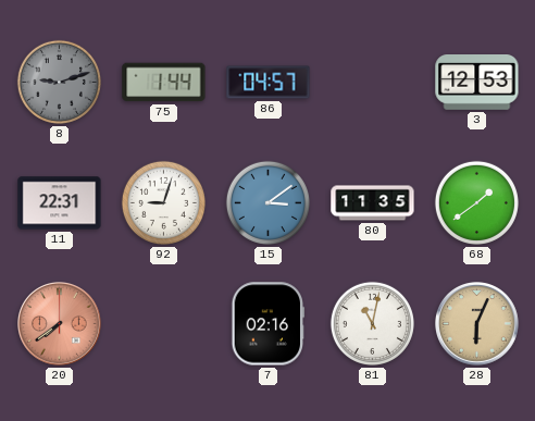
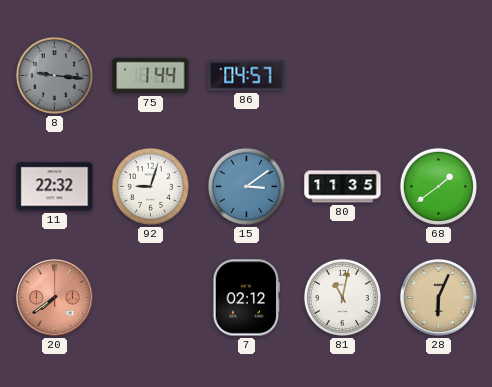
8: 9:12 -> 9:16 (54, 75)
3: 12:53 -> none (477, 83)
11: 22:31 -> 22:32 (55, 187)
7: 02:16 -> 02:12 (247, 298)
